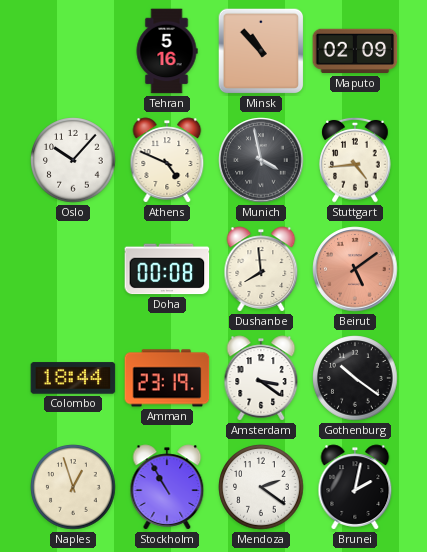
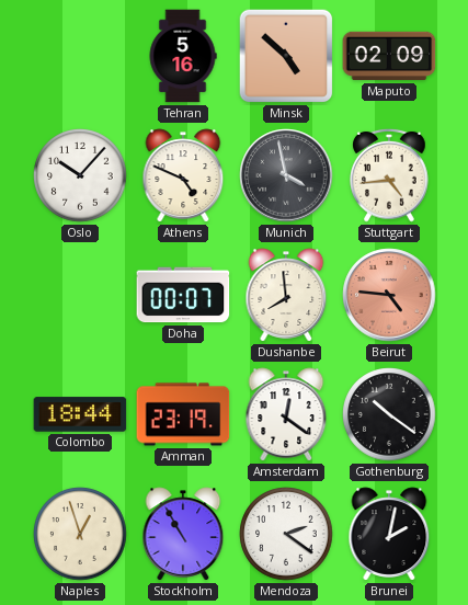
Minsk: 10:53 -> 4:52 (286, 56)
Doha: 00:08 -> 00:07 (183, 295)
Beirut: 5:09 -> 4:46 (389, 295)
Amsterdam: 3:21 -> 12:21 (286, 414)
